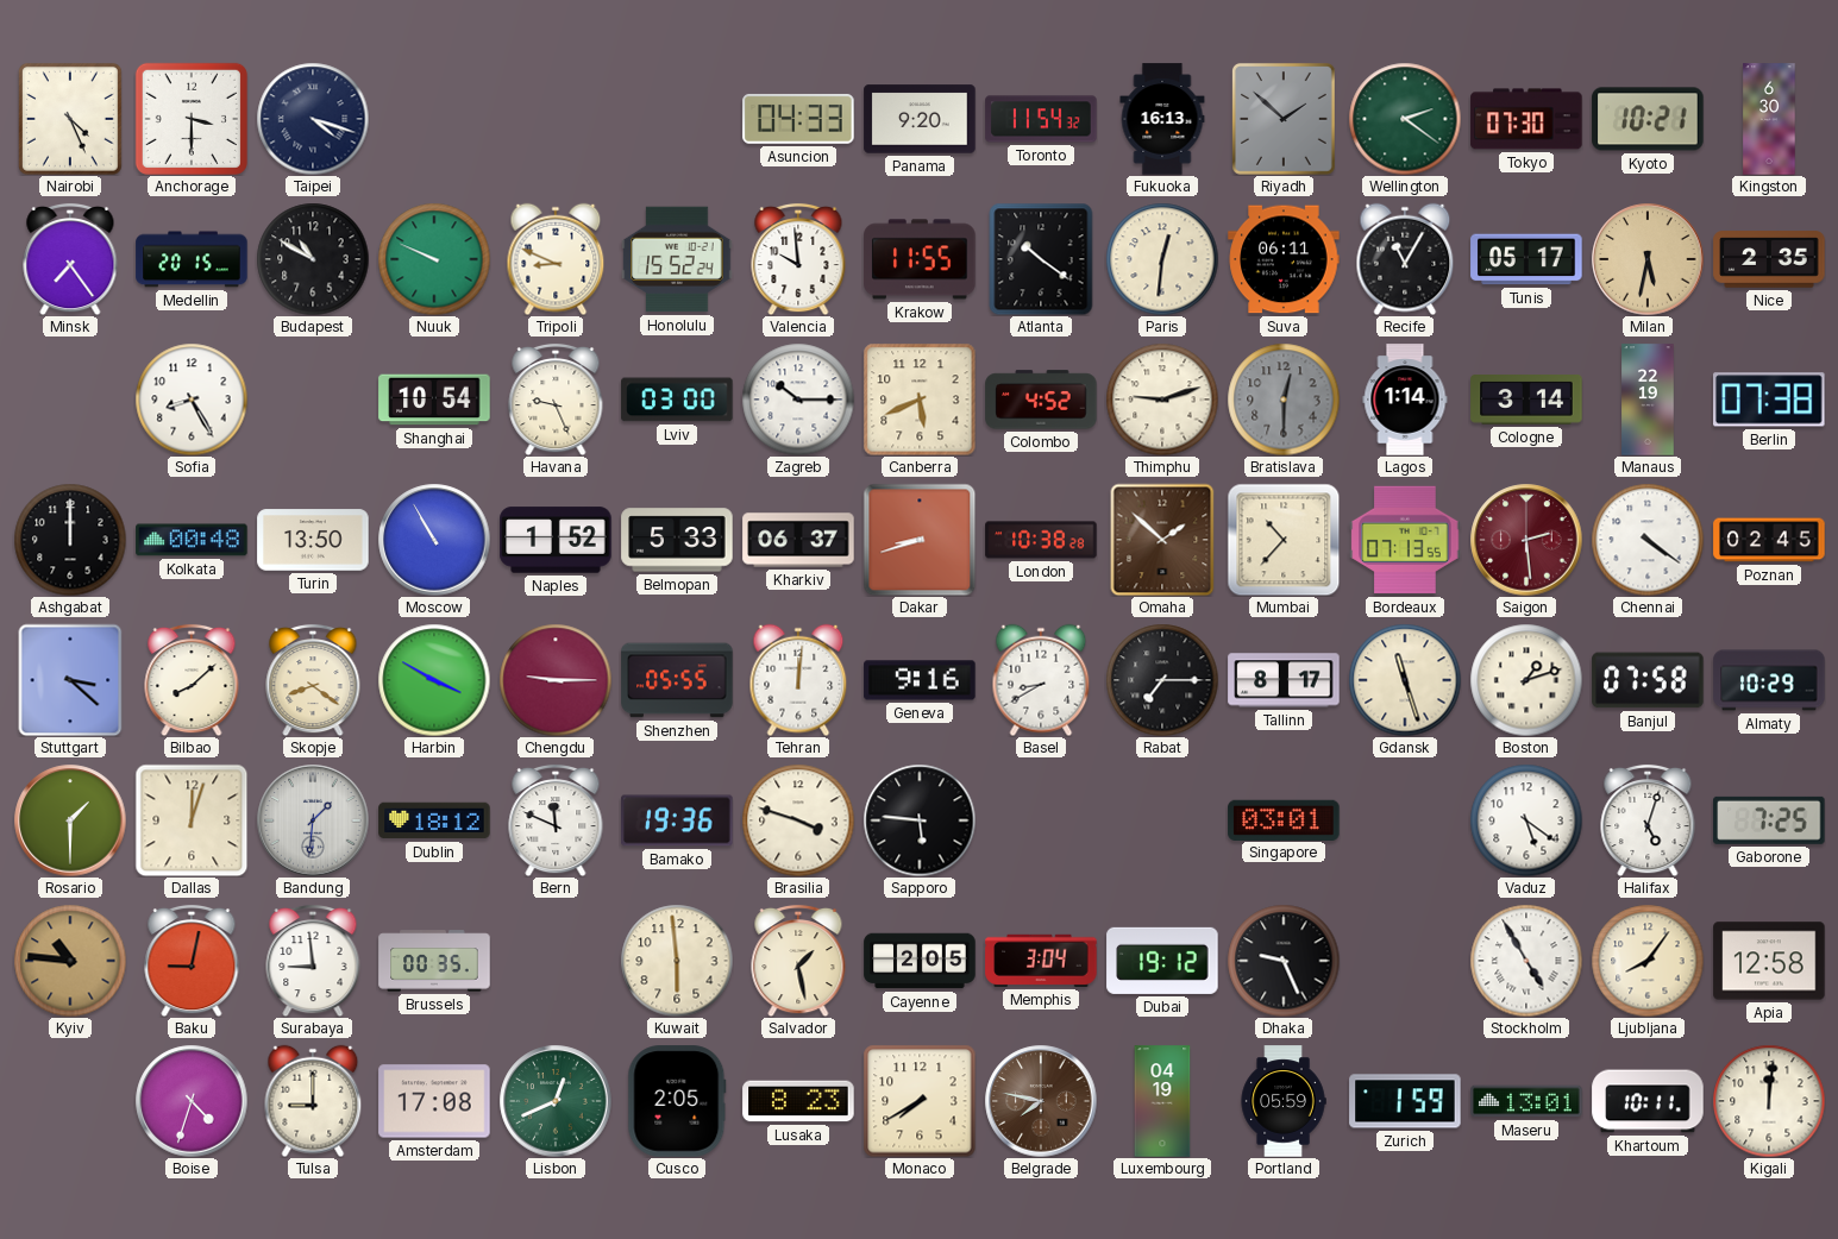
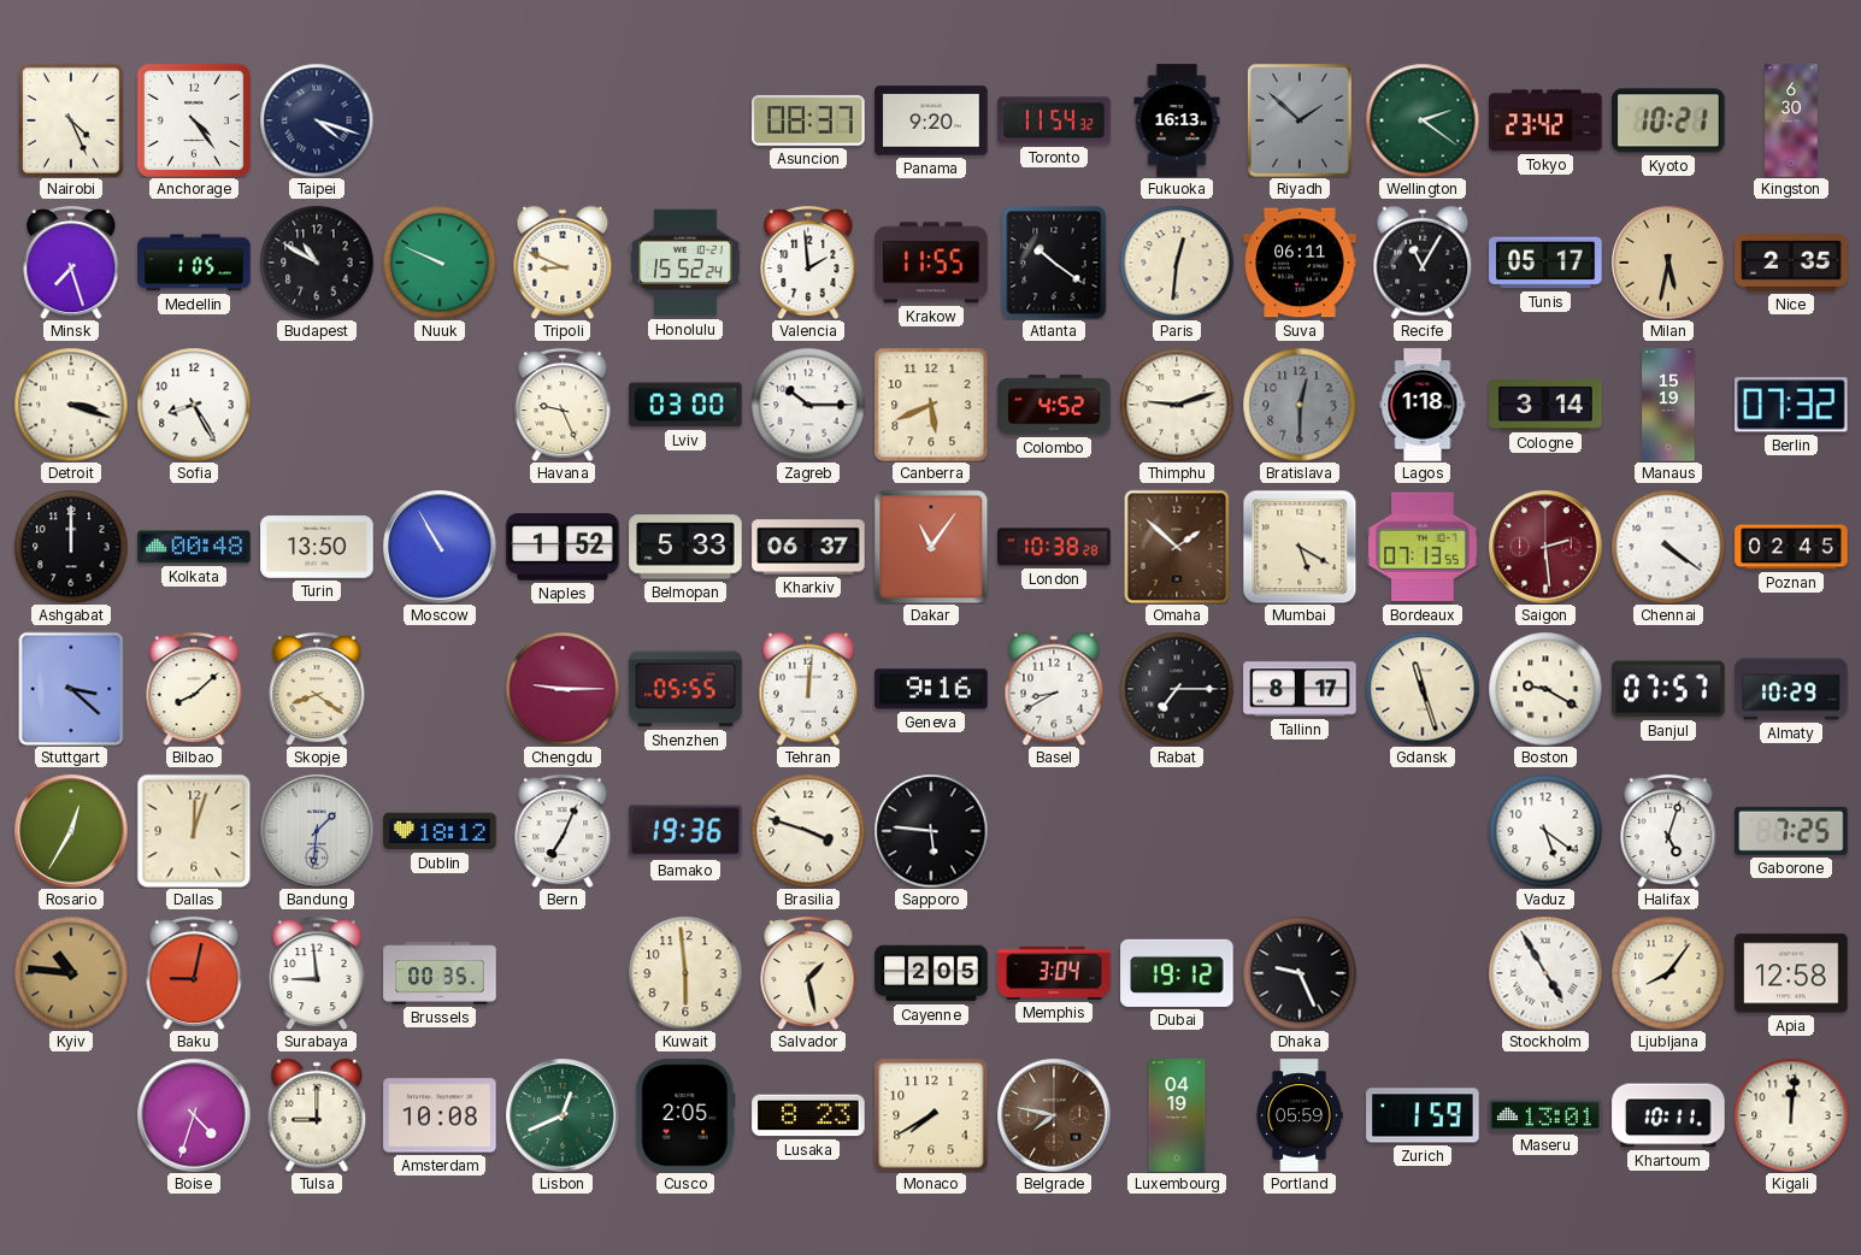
Anchorage: 3:30 -> 4:24 (194, 120)
Asuncion: 04:33 -> 08:37 (808, 120)
Tokyo: 07:30 -> 23:42 (1545, 120)
Minsk: 7:24 -> 7:27 (71, 263)
Medellin: 20:15 -> 1:05 (194, 263)
Valencia: 9:59 -> 1:59 (808, 263)
Detroit: none -> 3:18 (71, 405)
Shanghai: 10:54 -> none (434, 400)
Lagos: 1:14 -> 1:18 (1423, 405)
Manaus: 22:19 -> 15:19 (1668, 405)
Berlin: 07:38 -> 07:32 (1792, 405)
Dakar: 8:42 -> 11:06 (931, 547)
Mumbai: 10:37 -> 5:20 (1300, 547)
Harbin: 3:50 -> none (434, 680)
Boston: 1:12 -> 9:20 (1545, 689)
Banjul: 07:58 -> 07:57 (1668, 689)
Rosario: 1:30 -> 12:35 (71, 831)
Bern: 11:49 -> 7:04 (563, 831)
Singapore: 03:01 -> none (1284, 819)
Amsterdam: 17:08 -> 10:08 (440, 1115)
